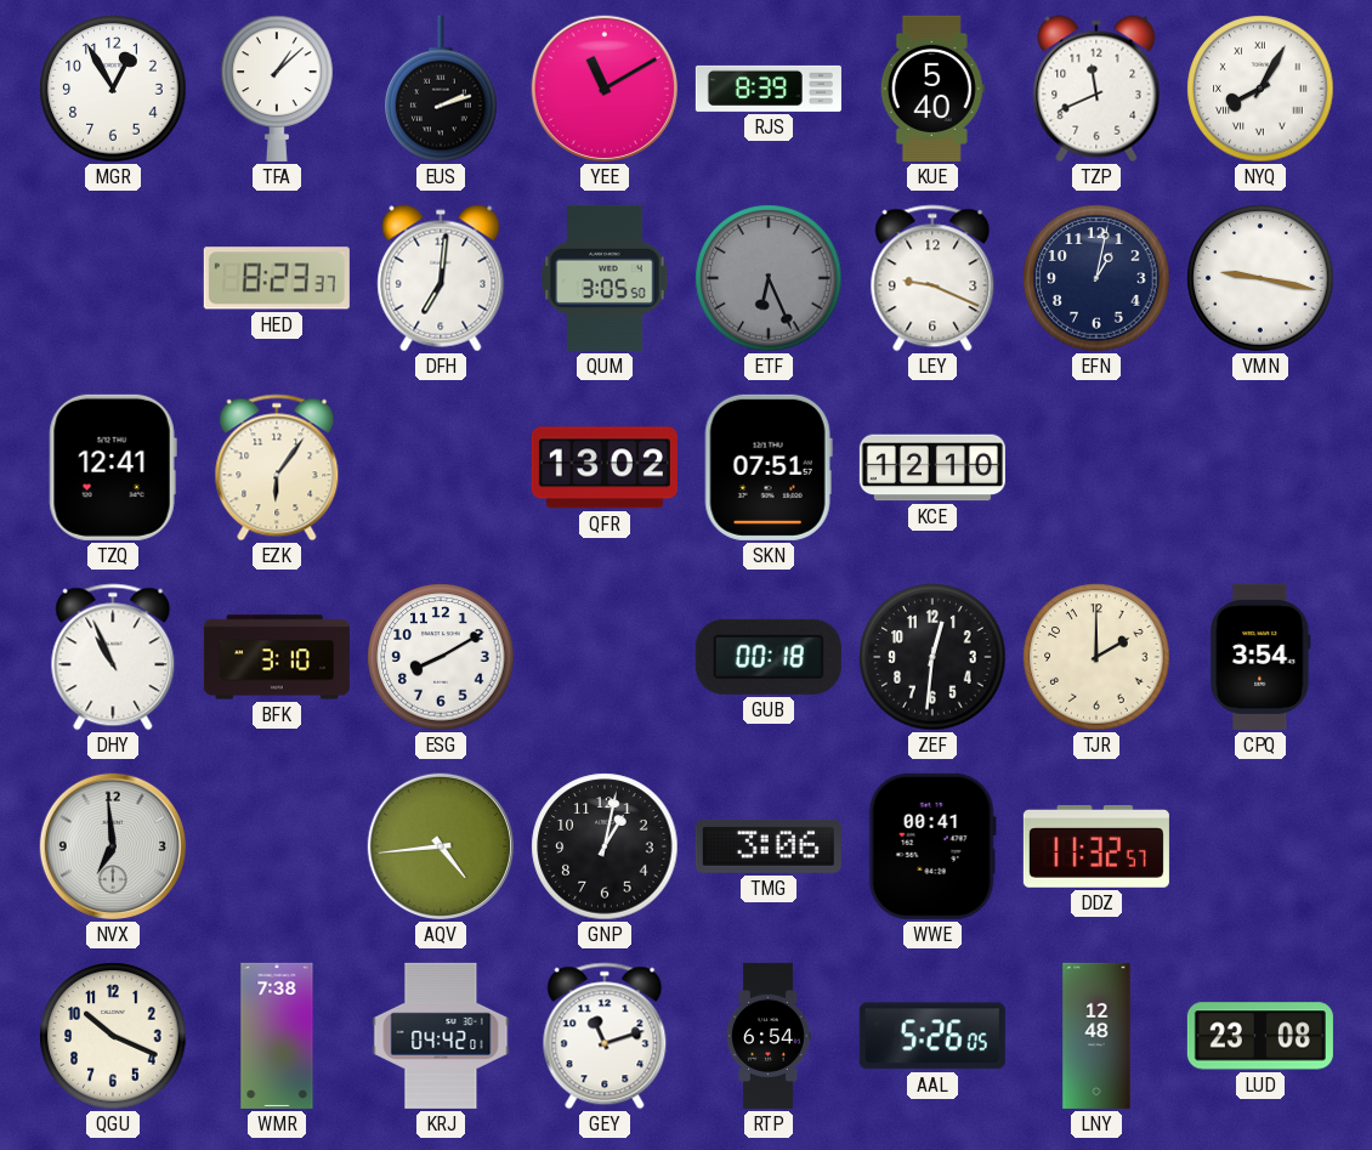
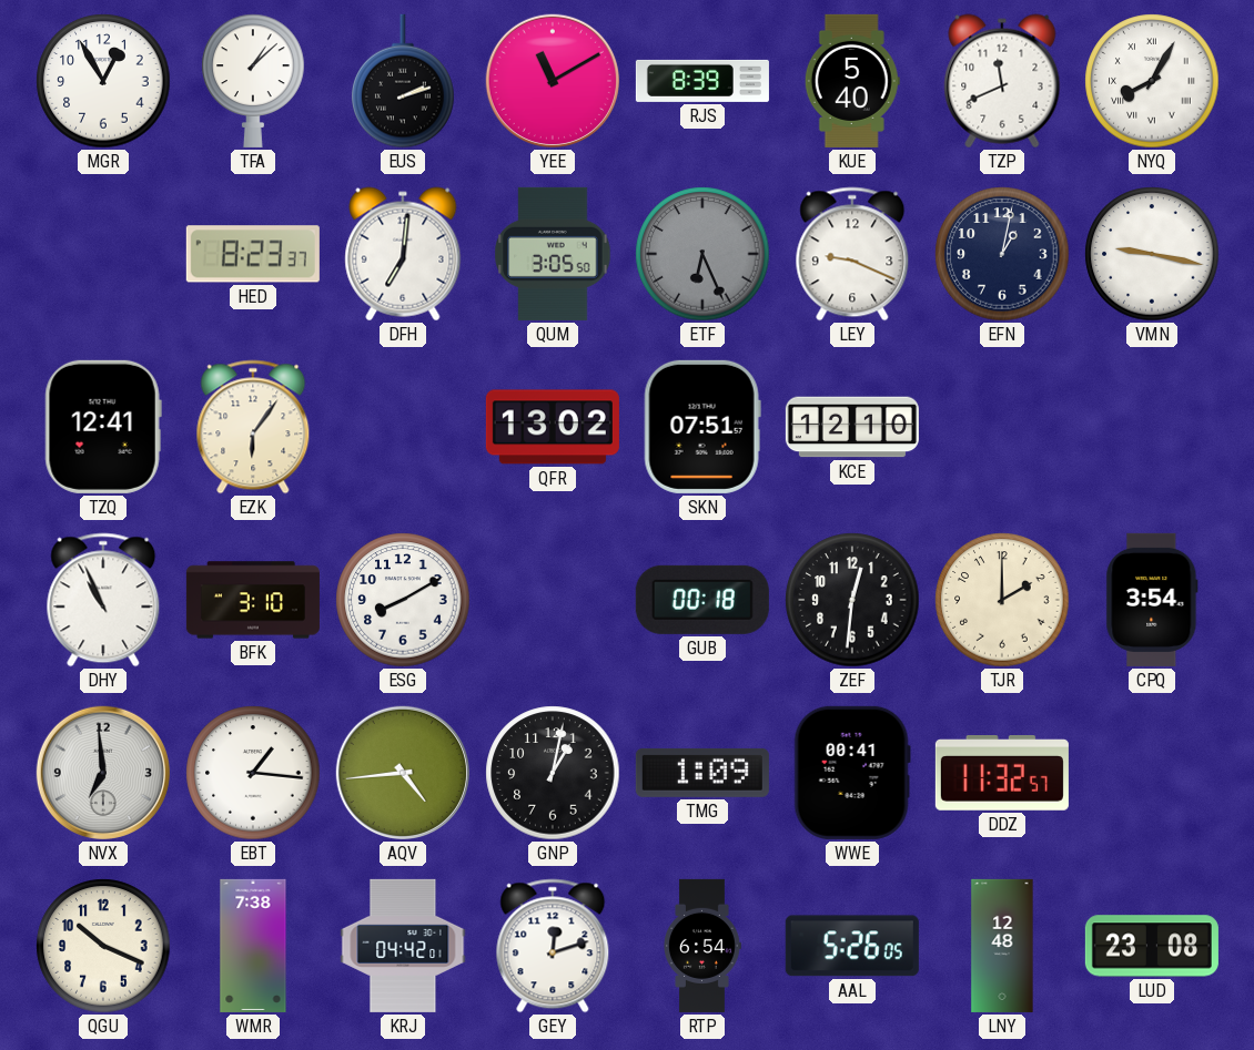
EBT: none -> 1:16 (253, 773)
TMG: 3:06 -> 1:09 (702, 773)
GEY: 11:12 -> 12:12 (553, 946)
